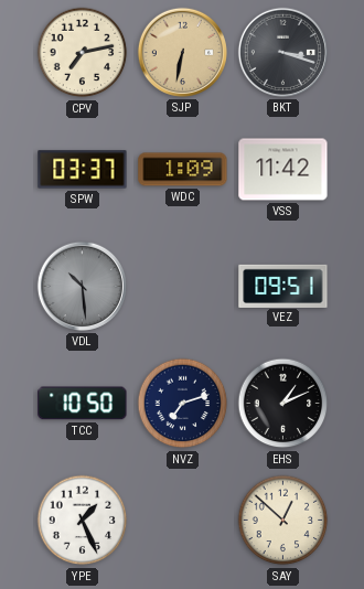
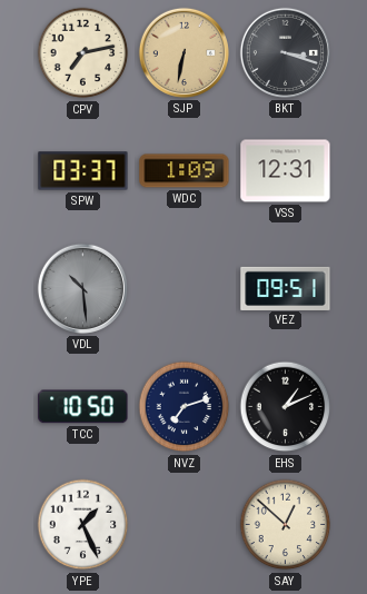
VSS: 11:42 -> 12:31 (286, 171)
